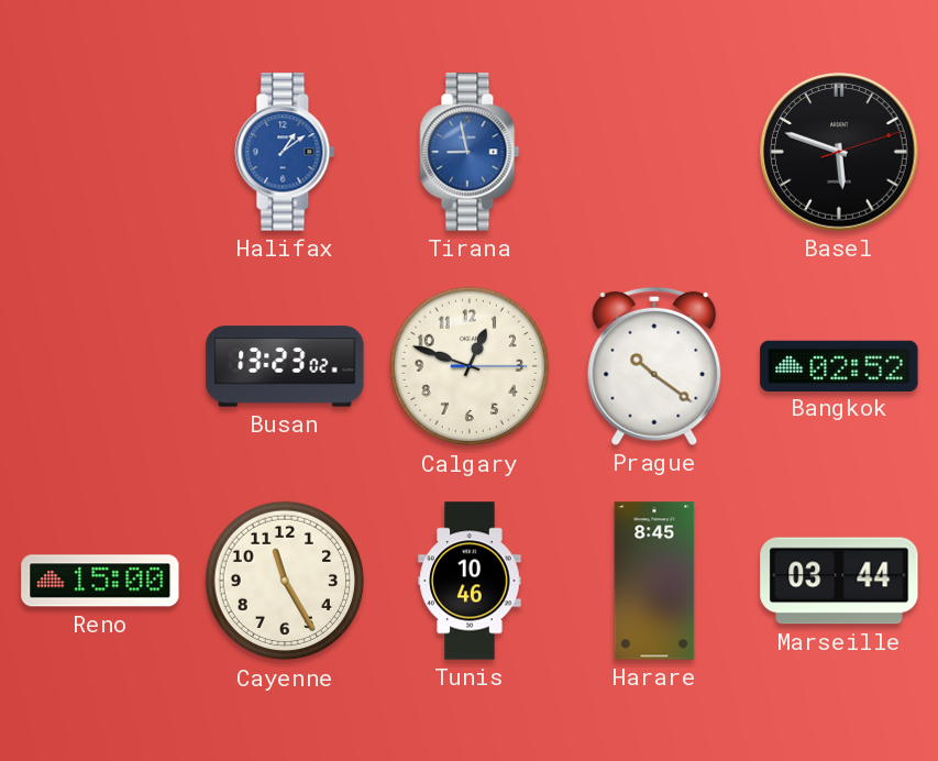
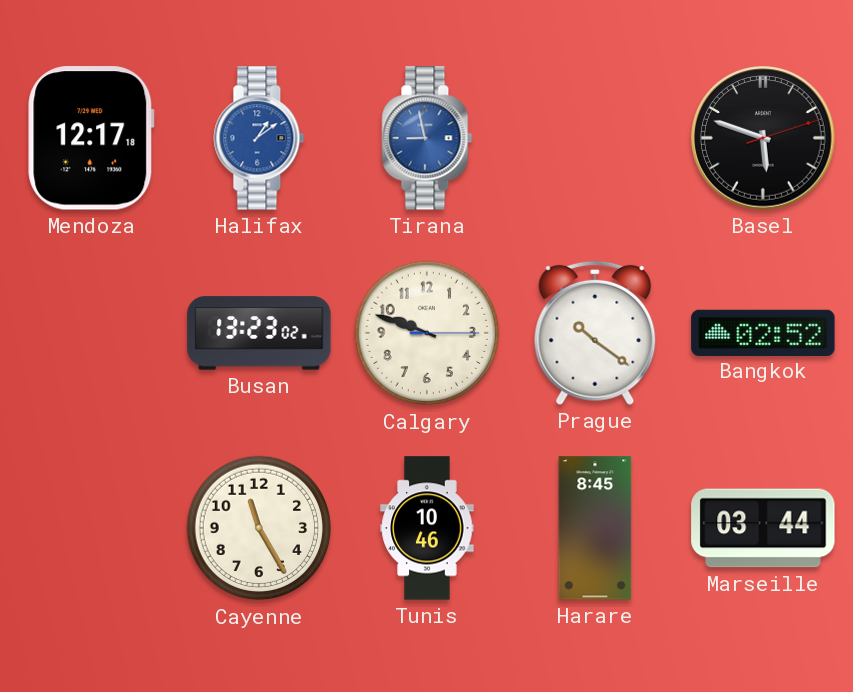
Mendoza: none -> 12:17 (91, 138)
Calgary: 12:48 -> 9:48 (427, 333)
Reno: 15:00 -> none (100, 581)
